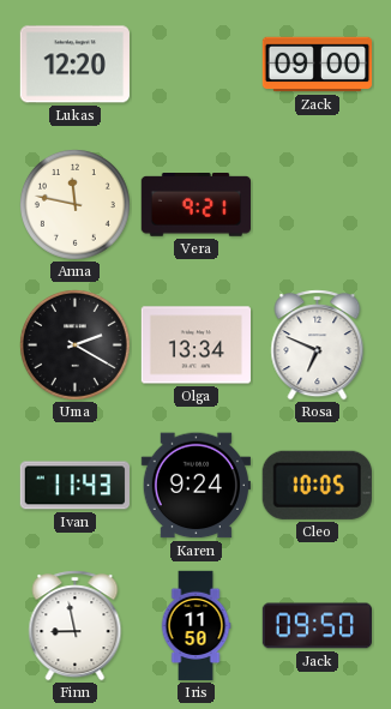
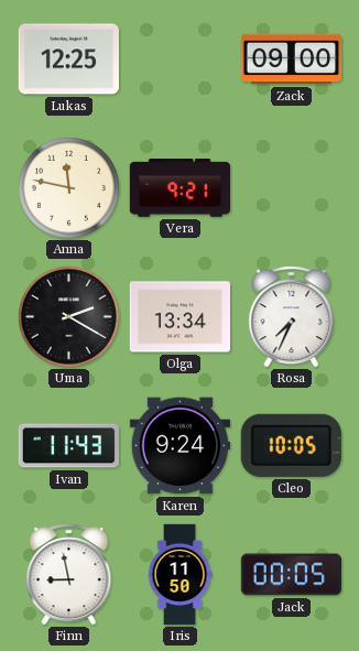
Lukas: 12:20 -> 12:25 (68, 59)
Rosa: 6:49 -> 7:34 (292, 317)
Jack: 09:50 -> 00:05 (291, 575)
